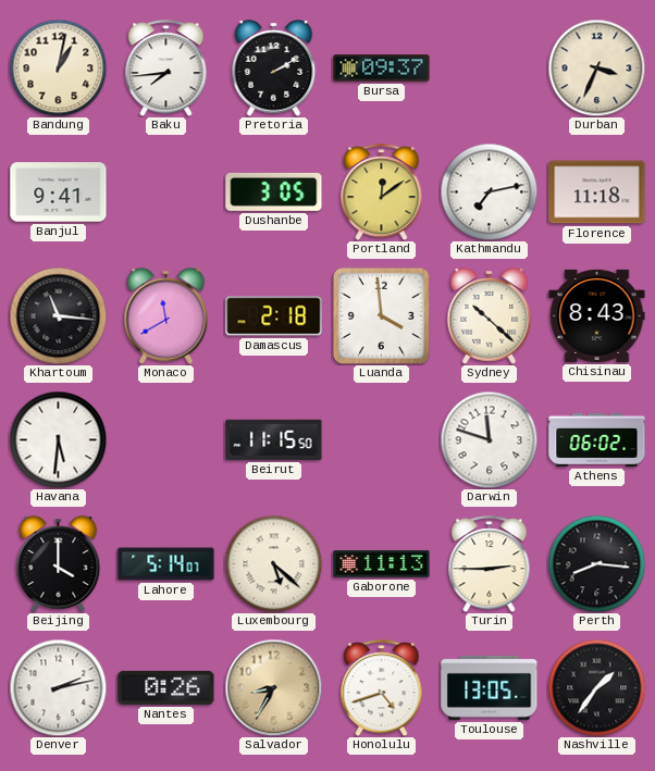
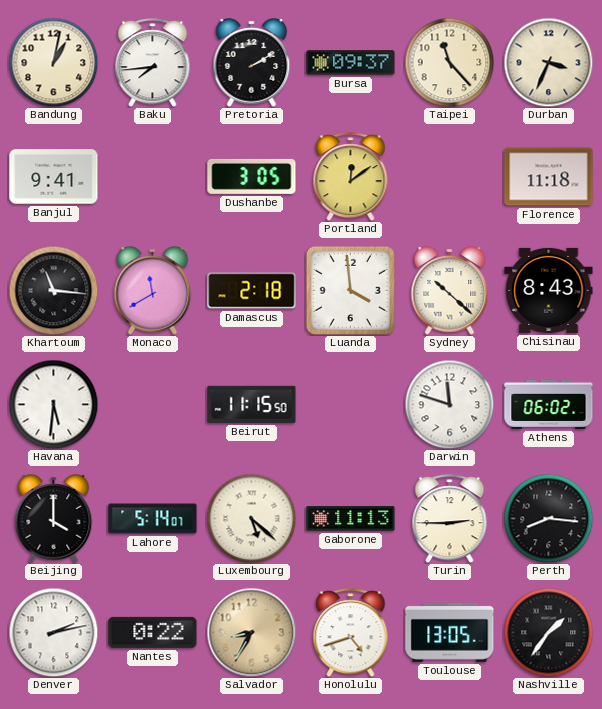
Taipei: none -> 11:23 (449, 62)
Kathmandu: 7:13 -> none (489, 191)
Nantes: 0:26 -> 0:22 (153, 632)
